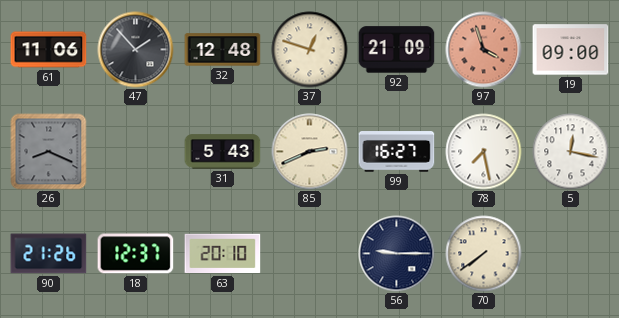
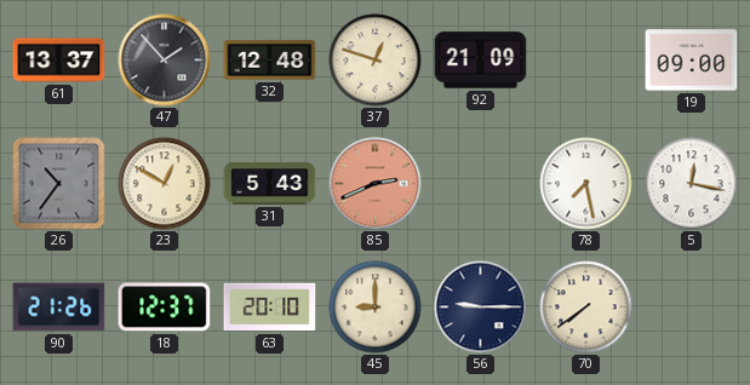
61: 11:06 -> 13:37 (59, 61)
97: 3:57 -> none (484, 50)
26: 8:19 -> 10:36 (59, 184)
23: none -> 12:50 (165, 184)
85 dial: cream -> salmon (376, 184)
99: 16:27 -> none (397, 152)
45: none -> 9:00 (376, 308)
